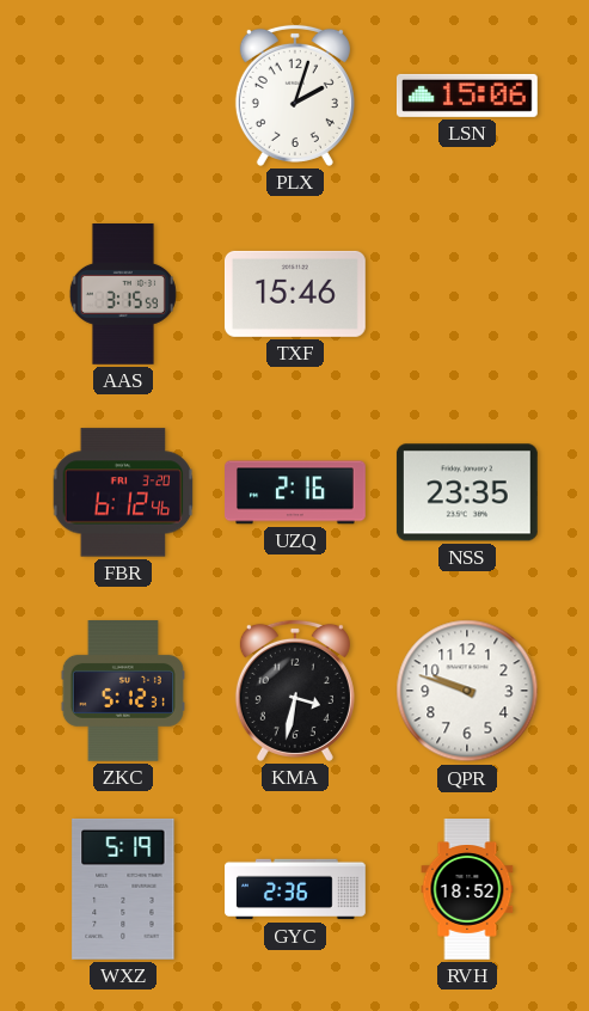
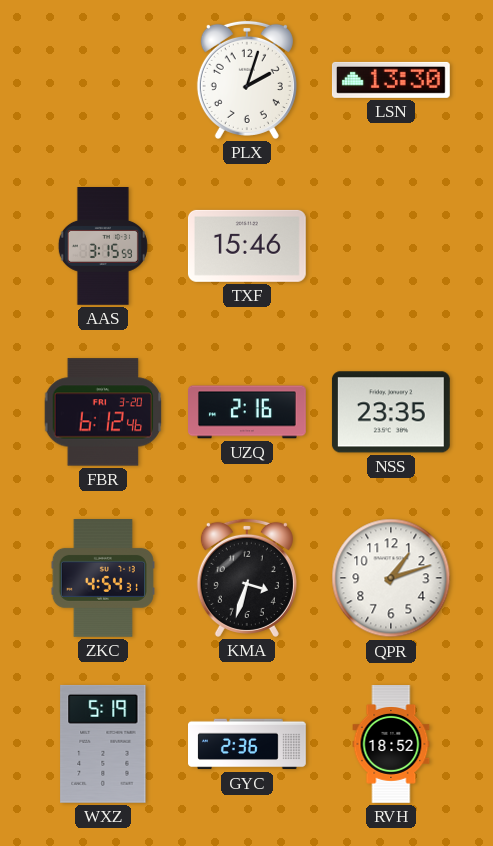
LSN: 15:06 -> 13:30 (391, 80)
ZKC: 5:12 -> 4:54 (103, 579)
KMA: 3:32 -> 3:33 (247, 578)
QPR: 9:48 -> 1:12 (391, 578)
